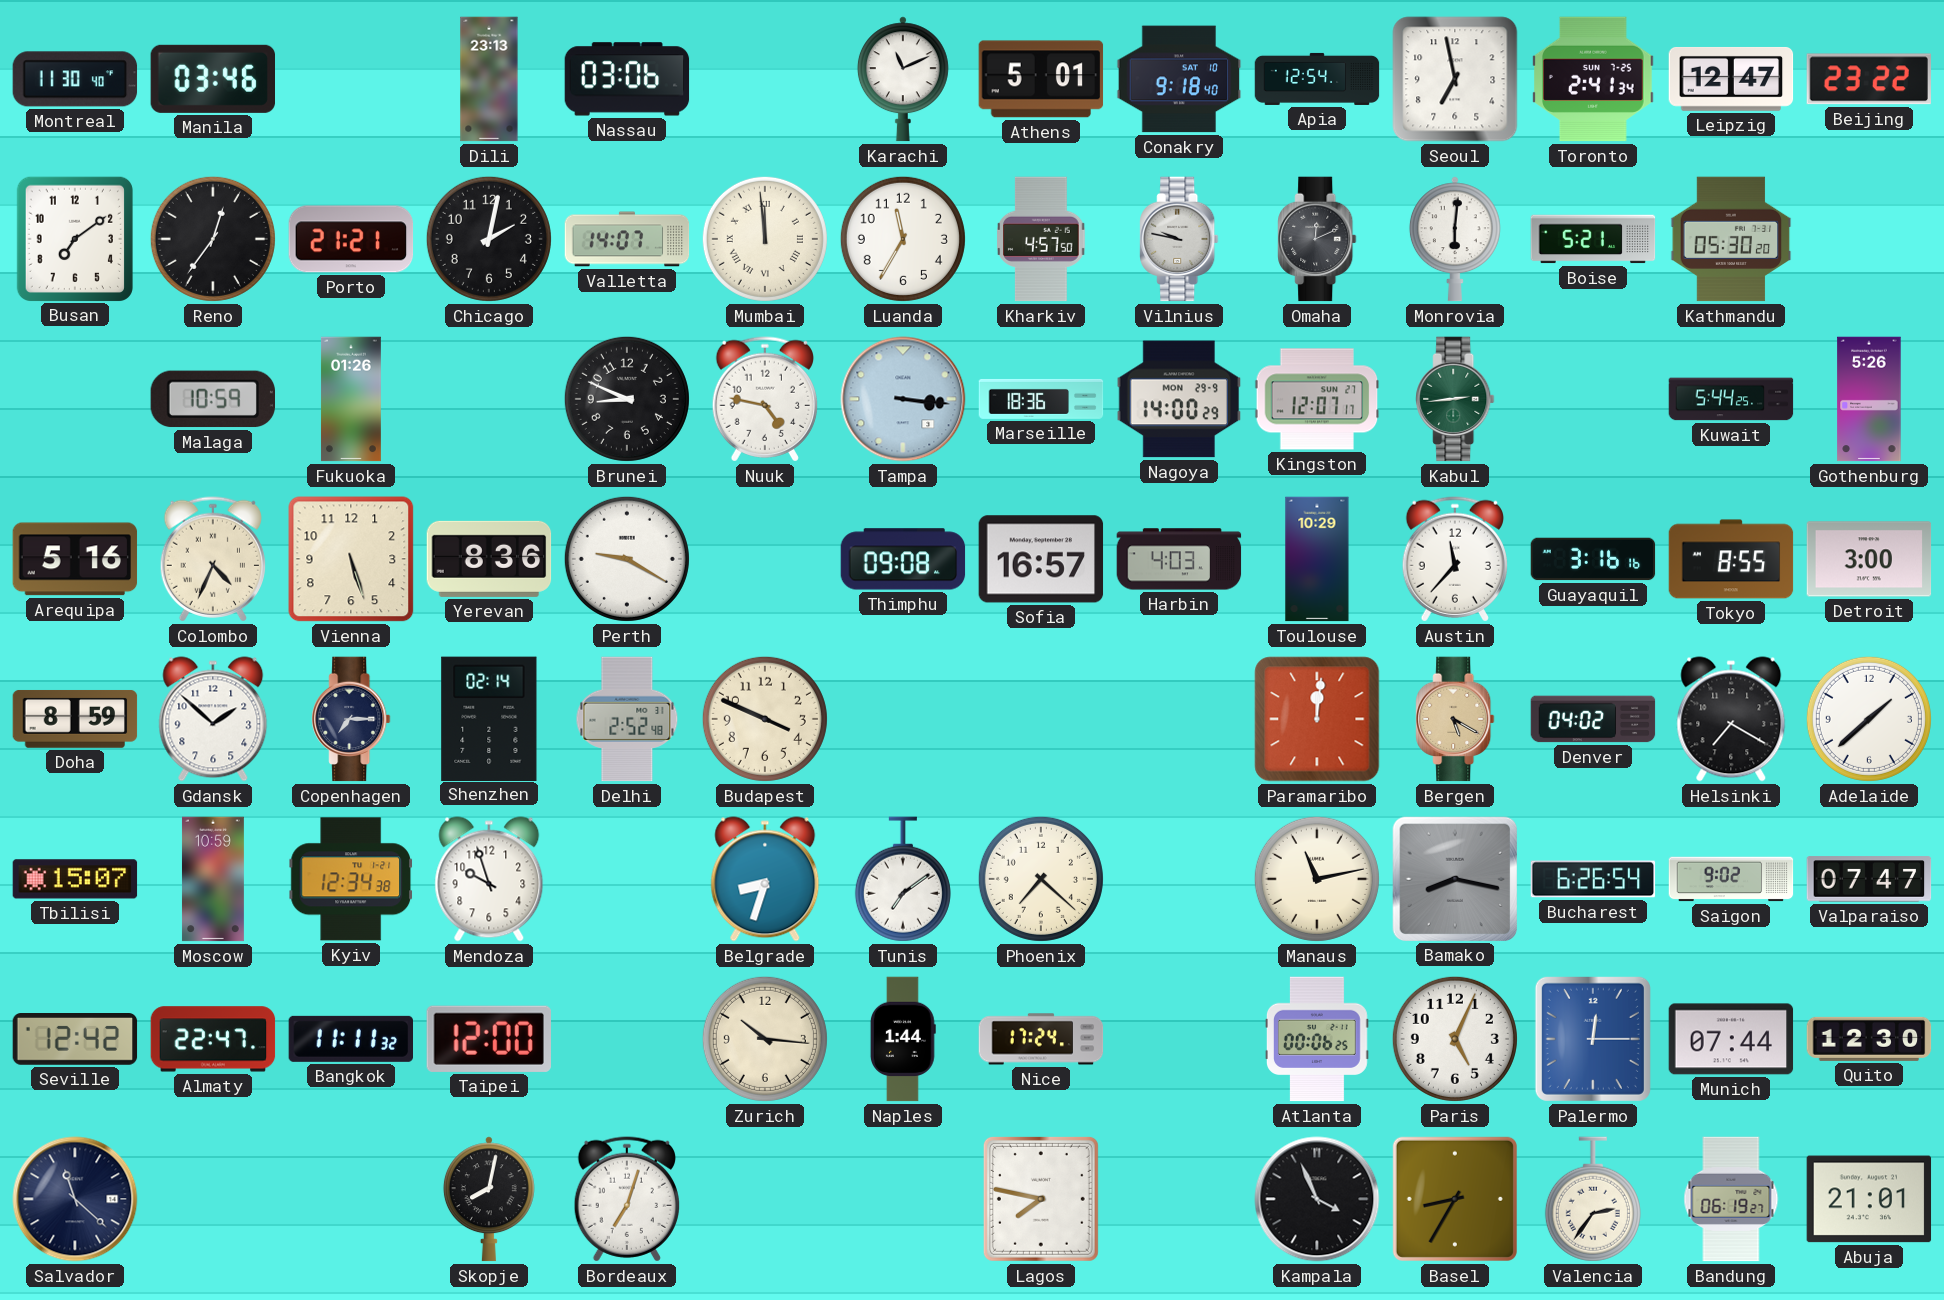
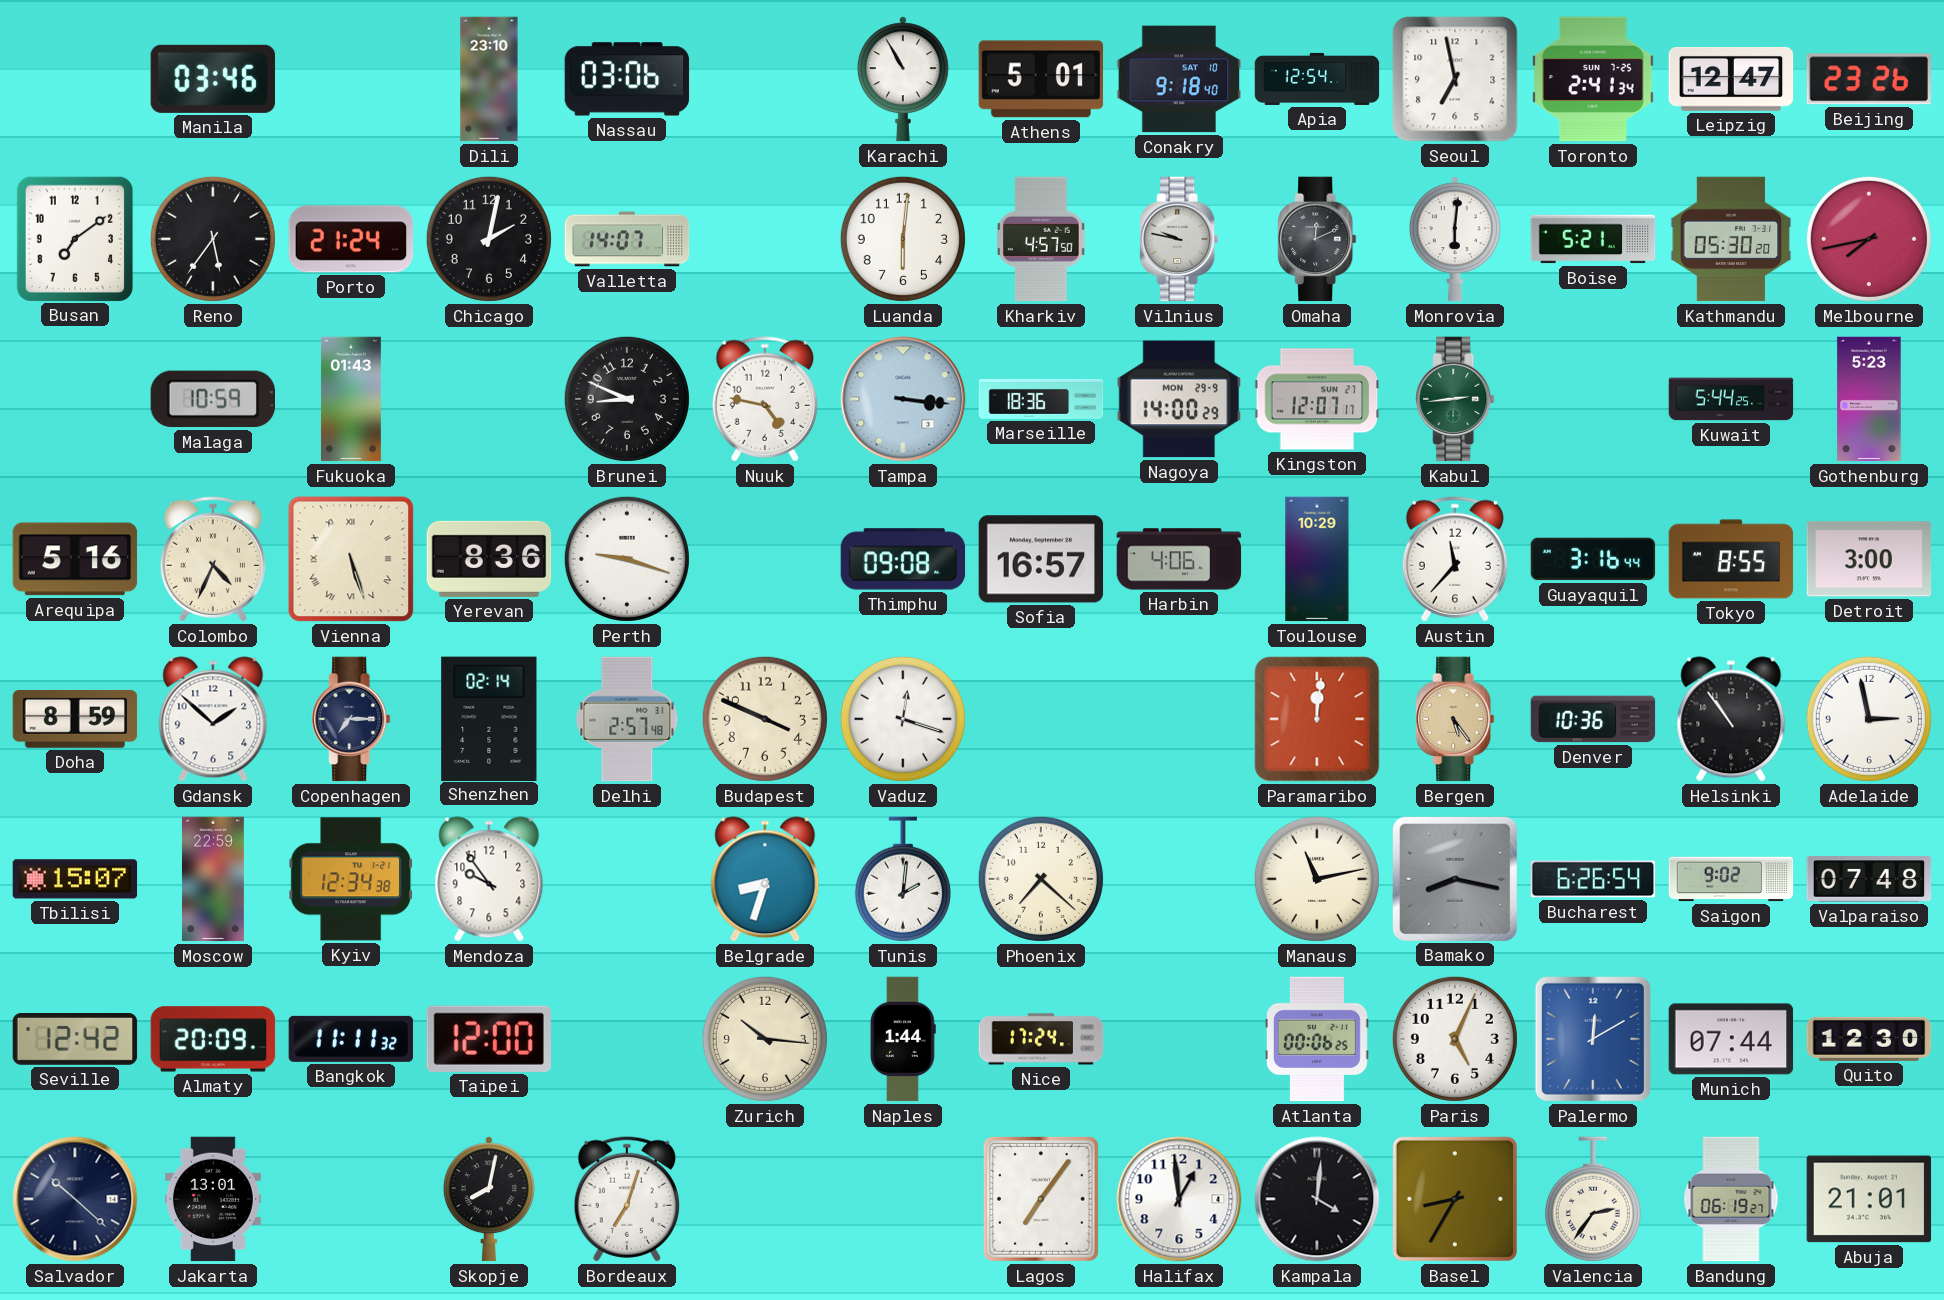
Montreal: 11:30 -> none (75, 79)
Dili: 23:13 -> 23:10 (489, 79)
Karachi: 11:11 -> 10:55 (903, 79)
Beijing: 23:22 -> 23:26 (1868, 79)
Reno: 12:36 -> 5:36 (213, 239)
Porto: 21:21 -> 21:24 (351, 239)
Mumbai: 11:59 -> none (765, 239)
Luanda: 11:35 -> 6:01 (903, 239)
Melbourne: none -> 7:43 (1869, 239)
Fukuoka: 01:26 -> 01:43 (351, 399)
Gothenburg: 5:26 -> 5:23 (1869, 399)
Vienna numerals: Arabic -> Roman (351, 559)
Perth: 9:20 -> 9:18 (627, 559)
Harbin: 4:03 -> 4:06 (1179, 559)
Guayaquil: 3:16:16 -> 3:16:44 (1593, 559)
Delhi: 2:52 -> 2:57 (627, 719)
Vaduz: none -> 12:18 (903, 719)
Bergen: 5:20 -> 5:24 (1455, 719)
Denver: 04:02 -> 10:36 (1593, 719)
Helsinki: 7:20 -> 10:54 (1731, 719)
Adelaide: 1:38 -> 2:58 (1869, 719)
Moscow: 10:59 -> 22:59 (213, 879)
Mendoza: 9:57 -> 9:54 (489, 879)
Tunis: 7:09 -> 2:01 (903, 879)
Valparaiso: 07:47 -> 07:48 (1869, 879)
Almaty: 22:47 -> 20:09 (213, 1039)
Palermo: 12:15 -> 12:10 (1593, 1039)
Salvador: 11:22 -> 10:22 (75, 1199)
Jakarta: none -> 13:01 (213, 1199)
Lagos: 7:47 -> 7:06 (1041, 1199)
Halifax: none -> 12:59 (1179, 1199)
Kampala: 3:56 -> 4:01 (1317, 1199)
